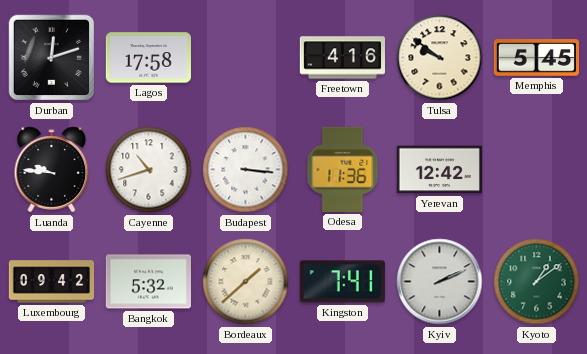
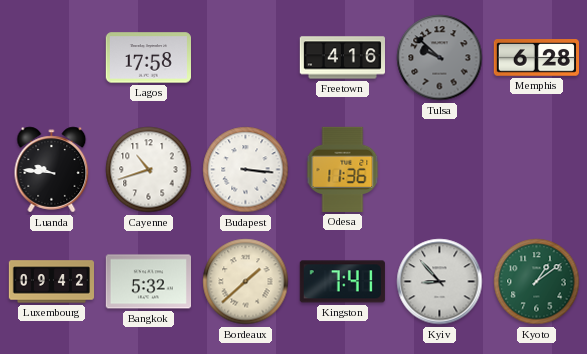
Durban: 12:12 -> none (52, 58)
Tulsa: 9:51 -> 9:52 (440, 58)
Tulsa dial: cream -> grey (440, 58)
Memphis: 5:45 -> 6:28 (536, 58)
Yerevan: 12:42 -> none (439, 170)
Kyiv: 2:11 -> 8:53 (440, 282)
